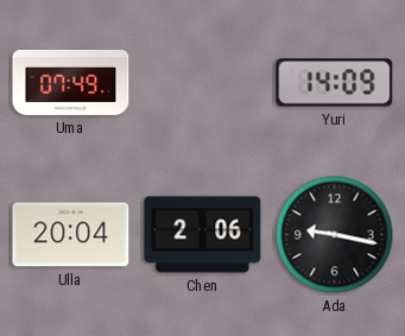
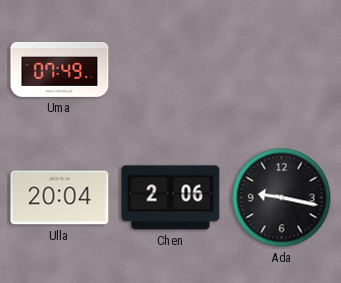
Yuri: 14:09 -> none (335, 83)
